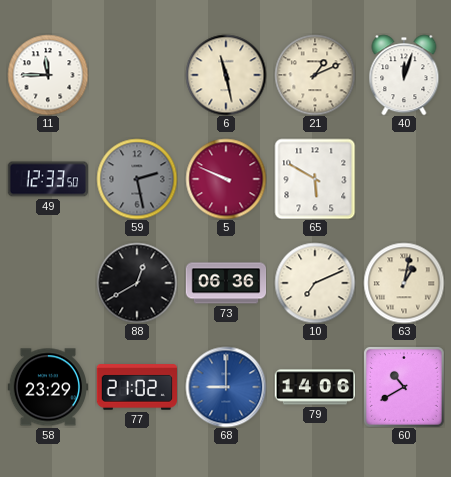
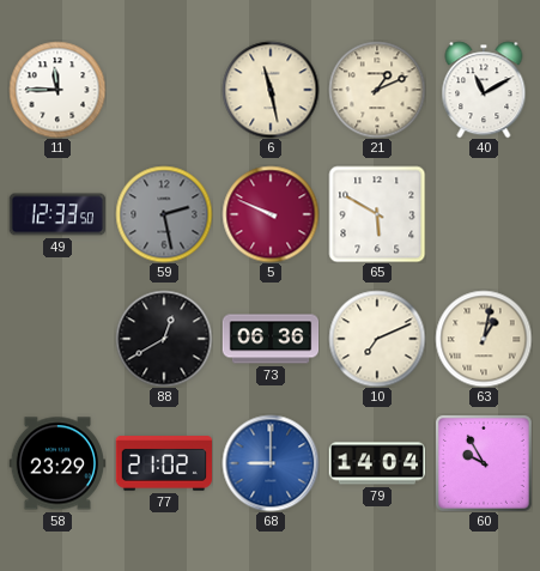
40: 12:03 -> 11:10 (484, 90)
79: 14:06 -> 14:04 (377, 463)
60: 10:40 -> 9:55 (484, 463)
